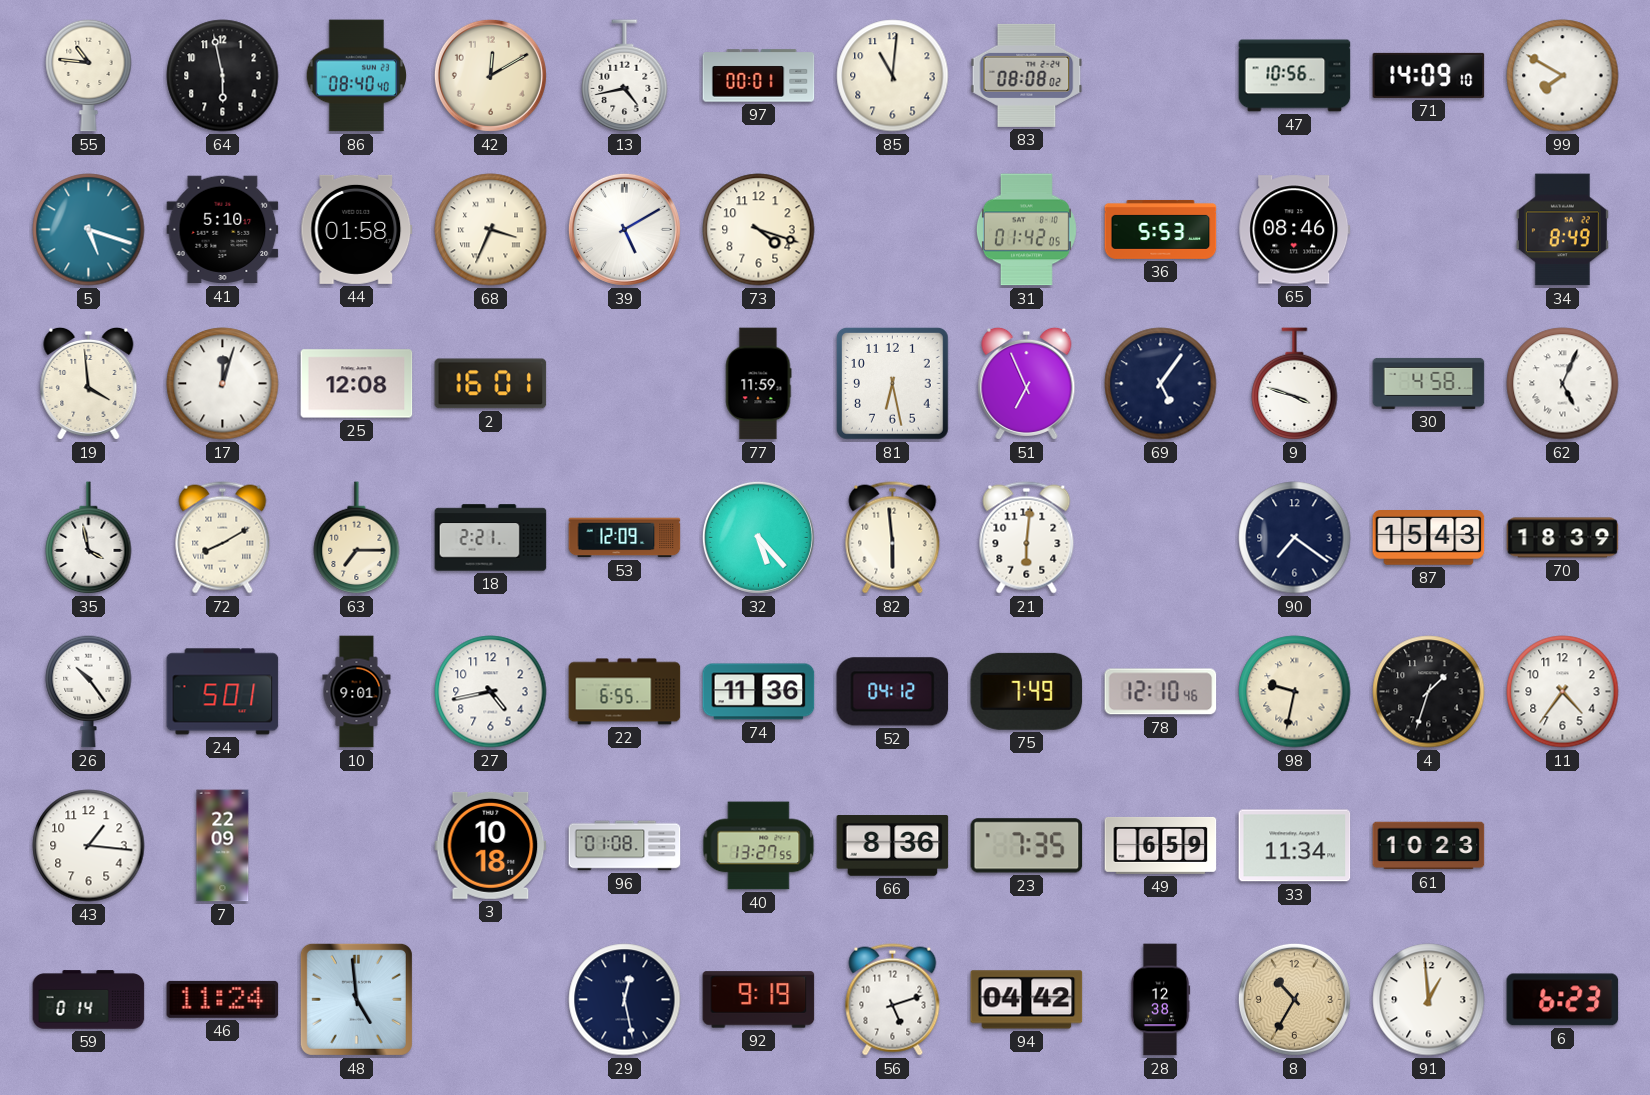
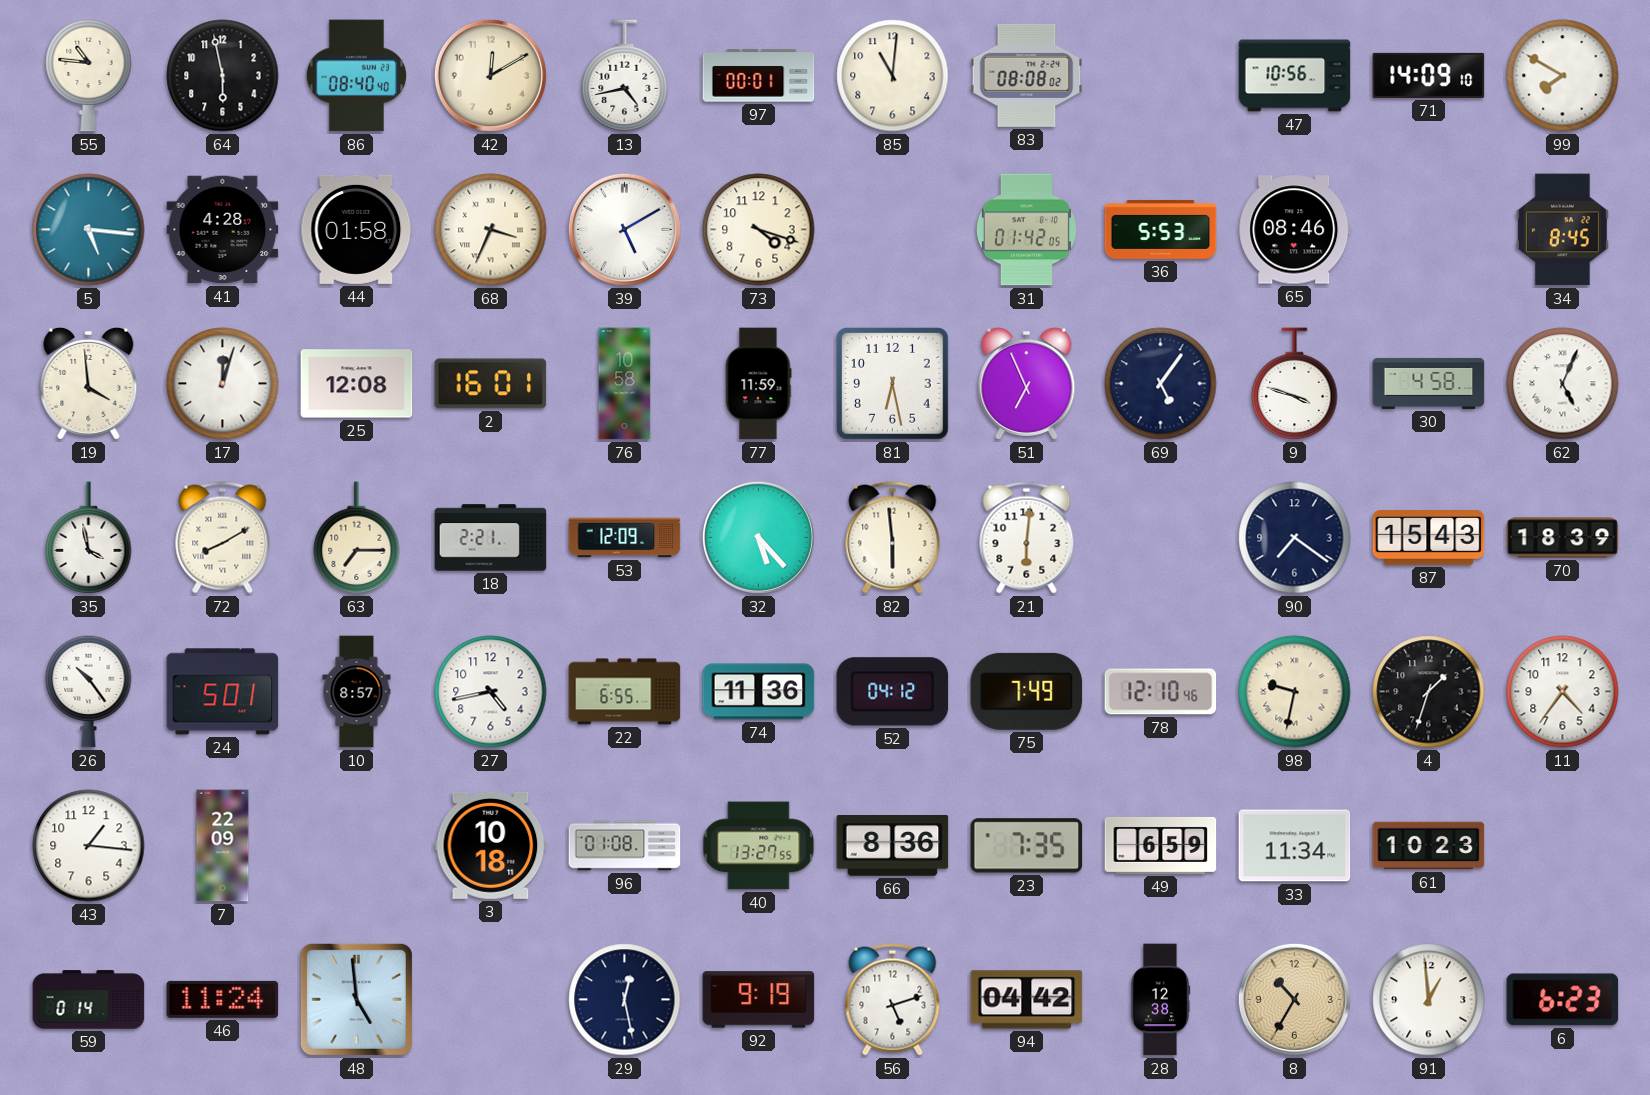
5: 5:18 -> 5:16 (89, 230)
41: 5:10 -> 4:28 (223, 230)
34: 8:49 -> 8:45 (1562, 230)
76: none -> 10:58 (625, 384)
10: 9:01 -> 8:57 (357, 692)
